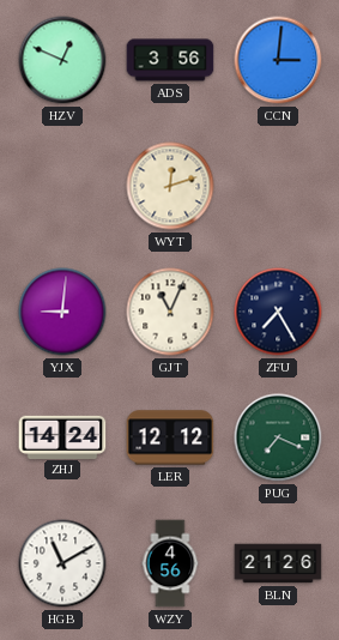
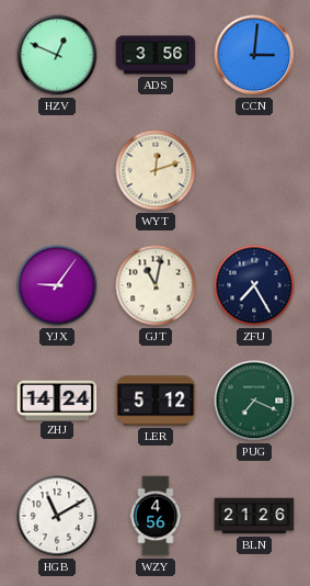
YJX: 9:01 -> 9:06 (57, 285)
GJT: 11:04 -> 11:02 (156, 285)
LER: 12:12 -> 5:12 (156, 401)
